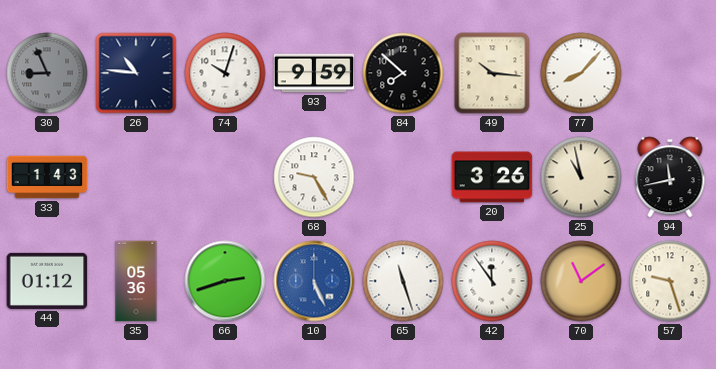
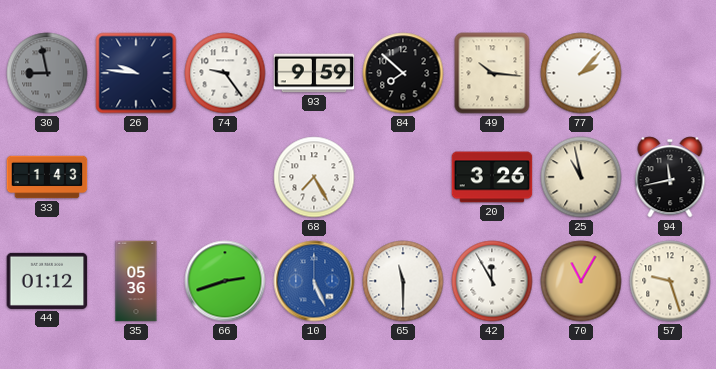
30: 8:56 -> 8:58 (47, 73)
26: 10:46 -> 9:46 (136, 73)
74: 10:03 -> 9:24 (225, 73)
77: 8:07 -> 2:07 (581, 73)
68: 9:25 -> 7:25 (314, 177)
65: 11:27 -> 11:30 (403, 281)
42: 11:54 -> 11:55 (492, 281)
70: 11:09 -> 11:05 (581, 281)
